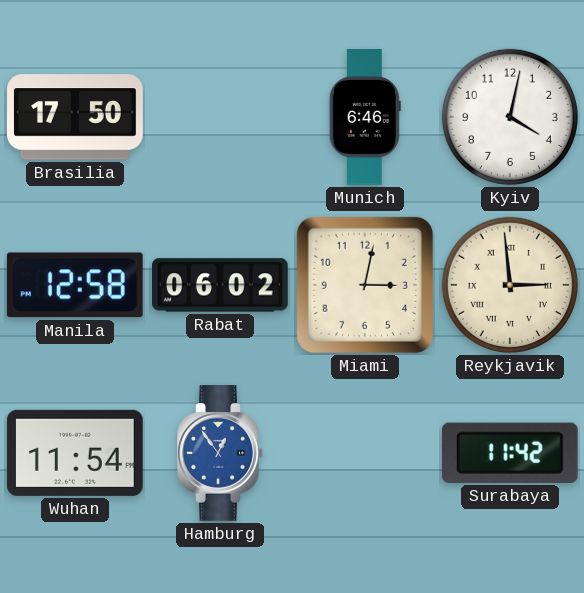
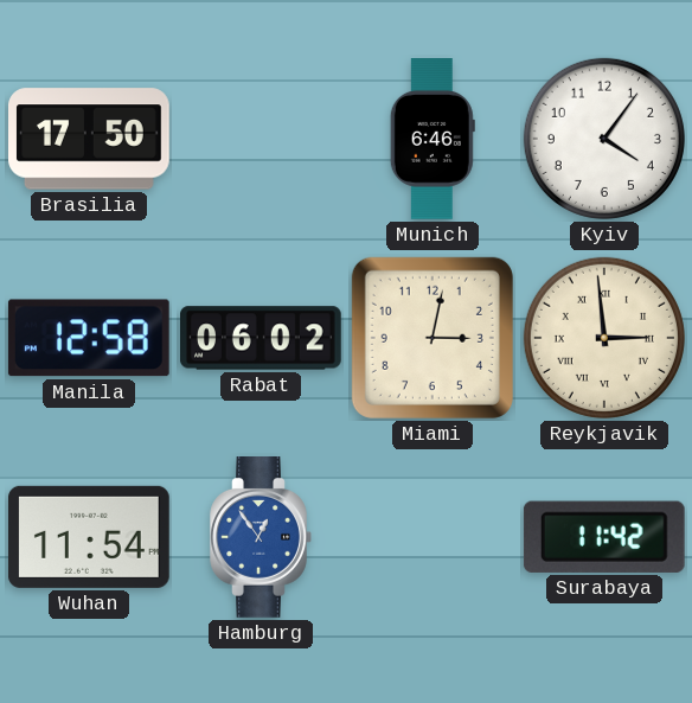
Kyiv: 4:02 -> 4:06 (604, 139)
